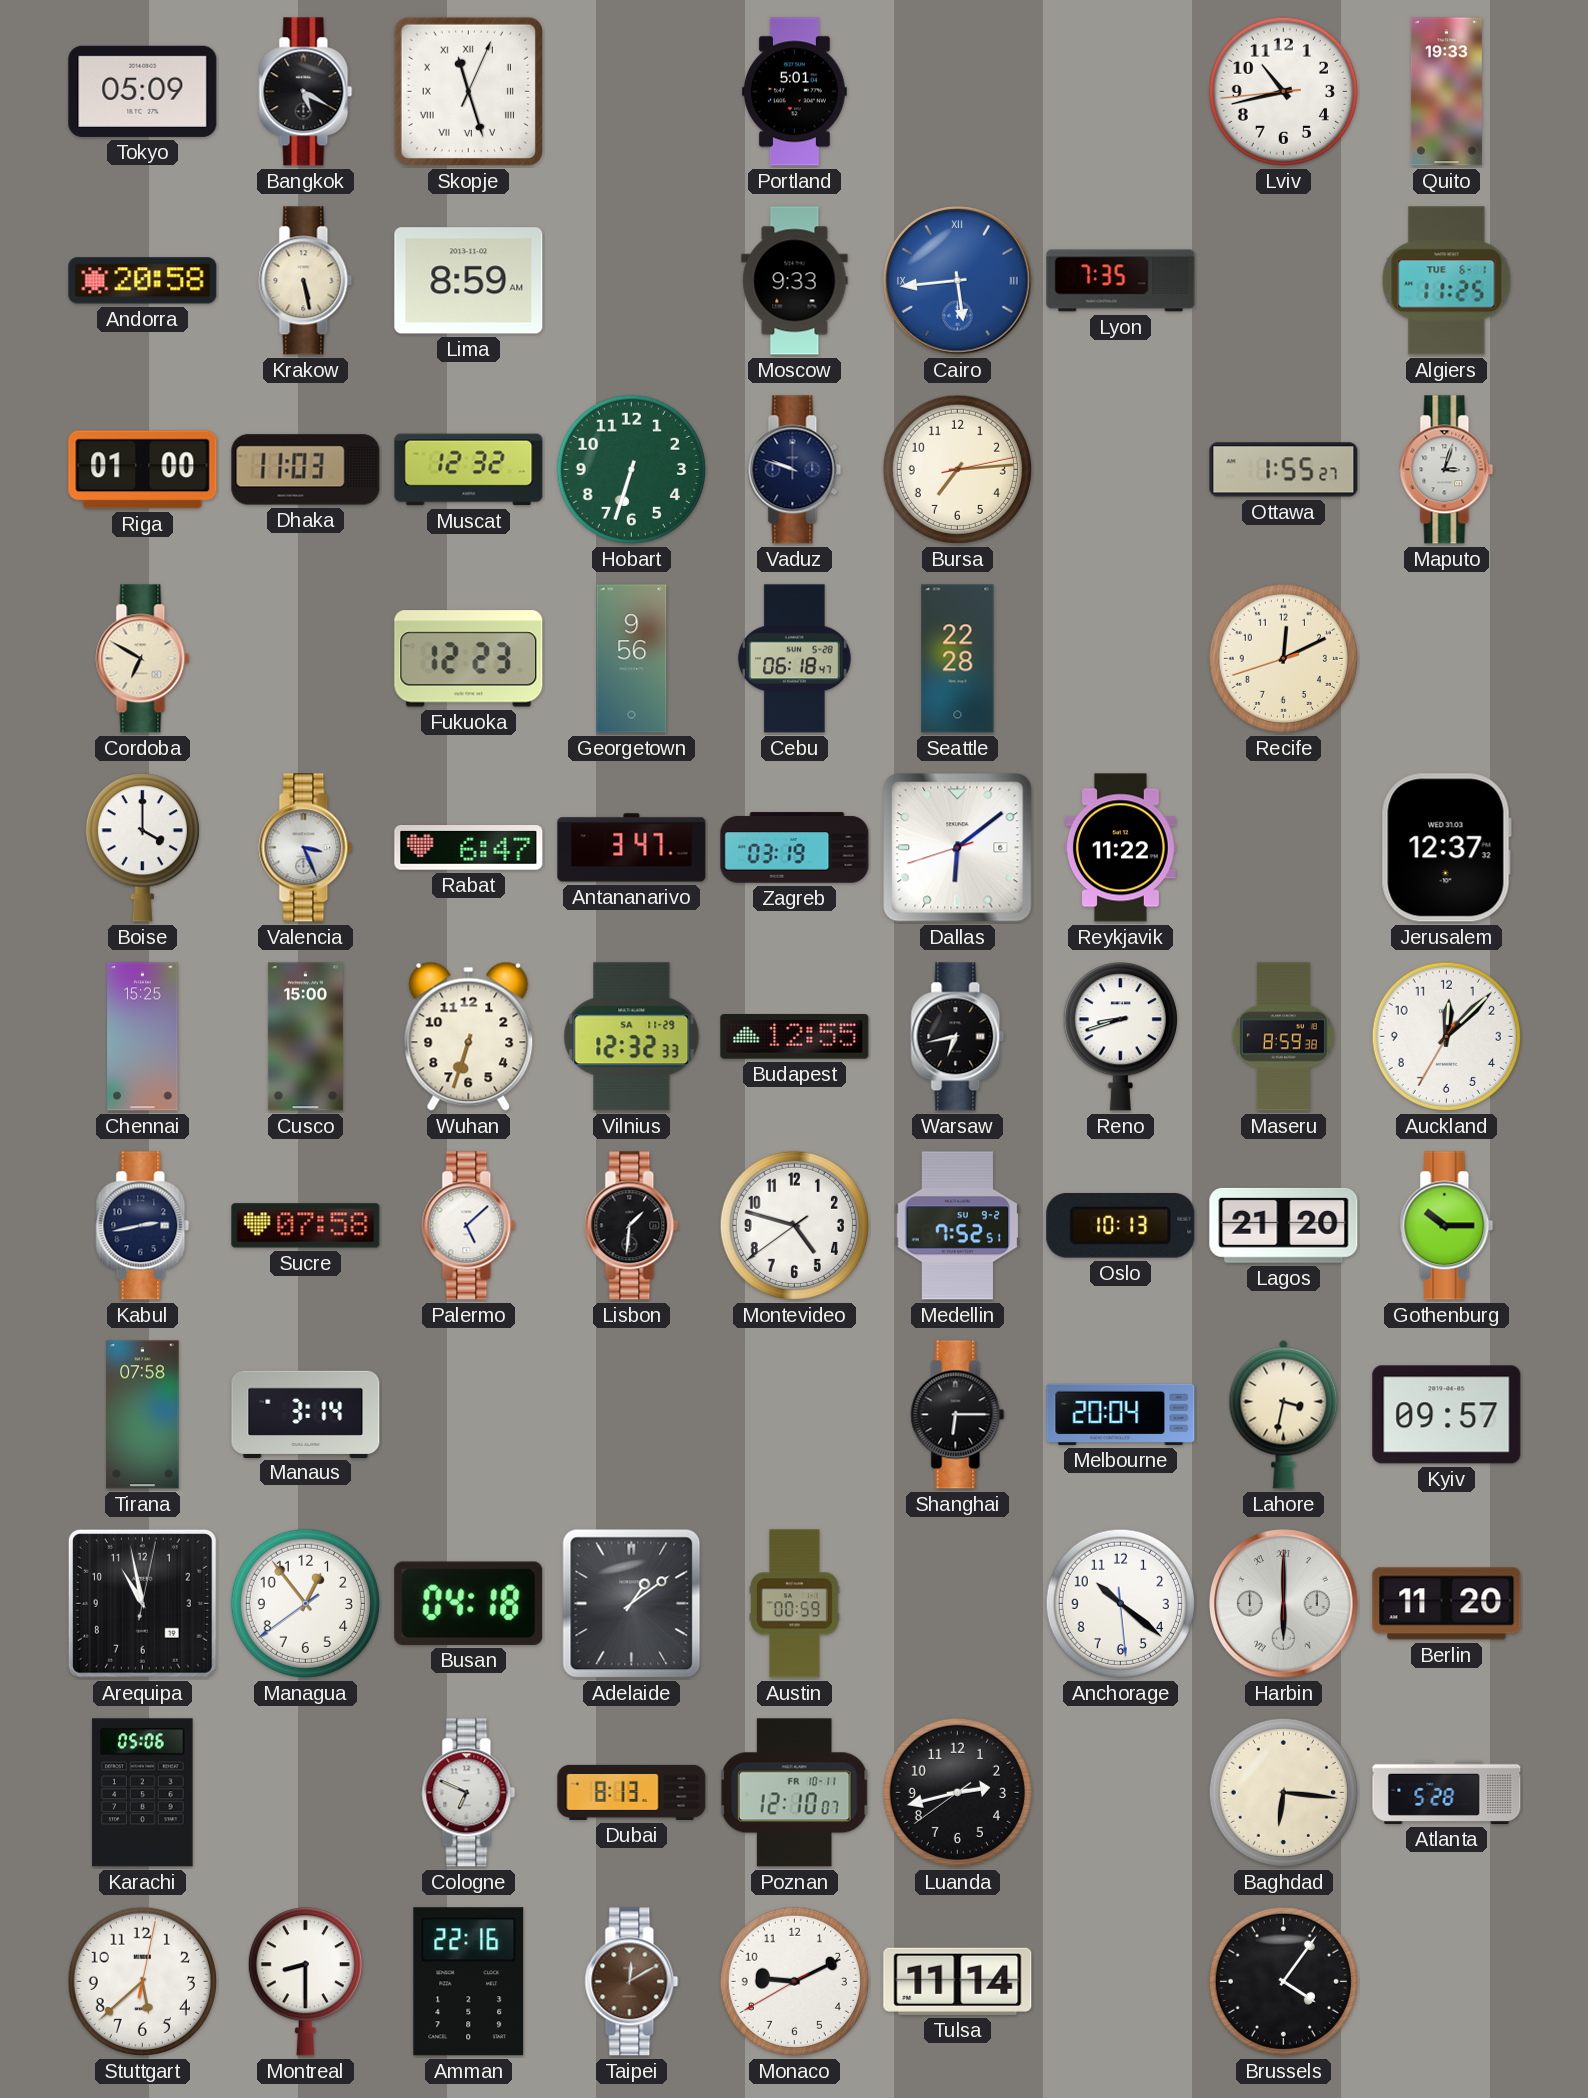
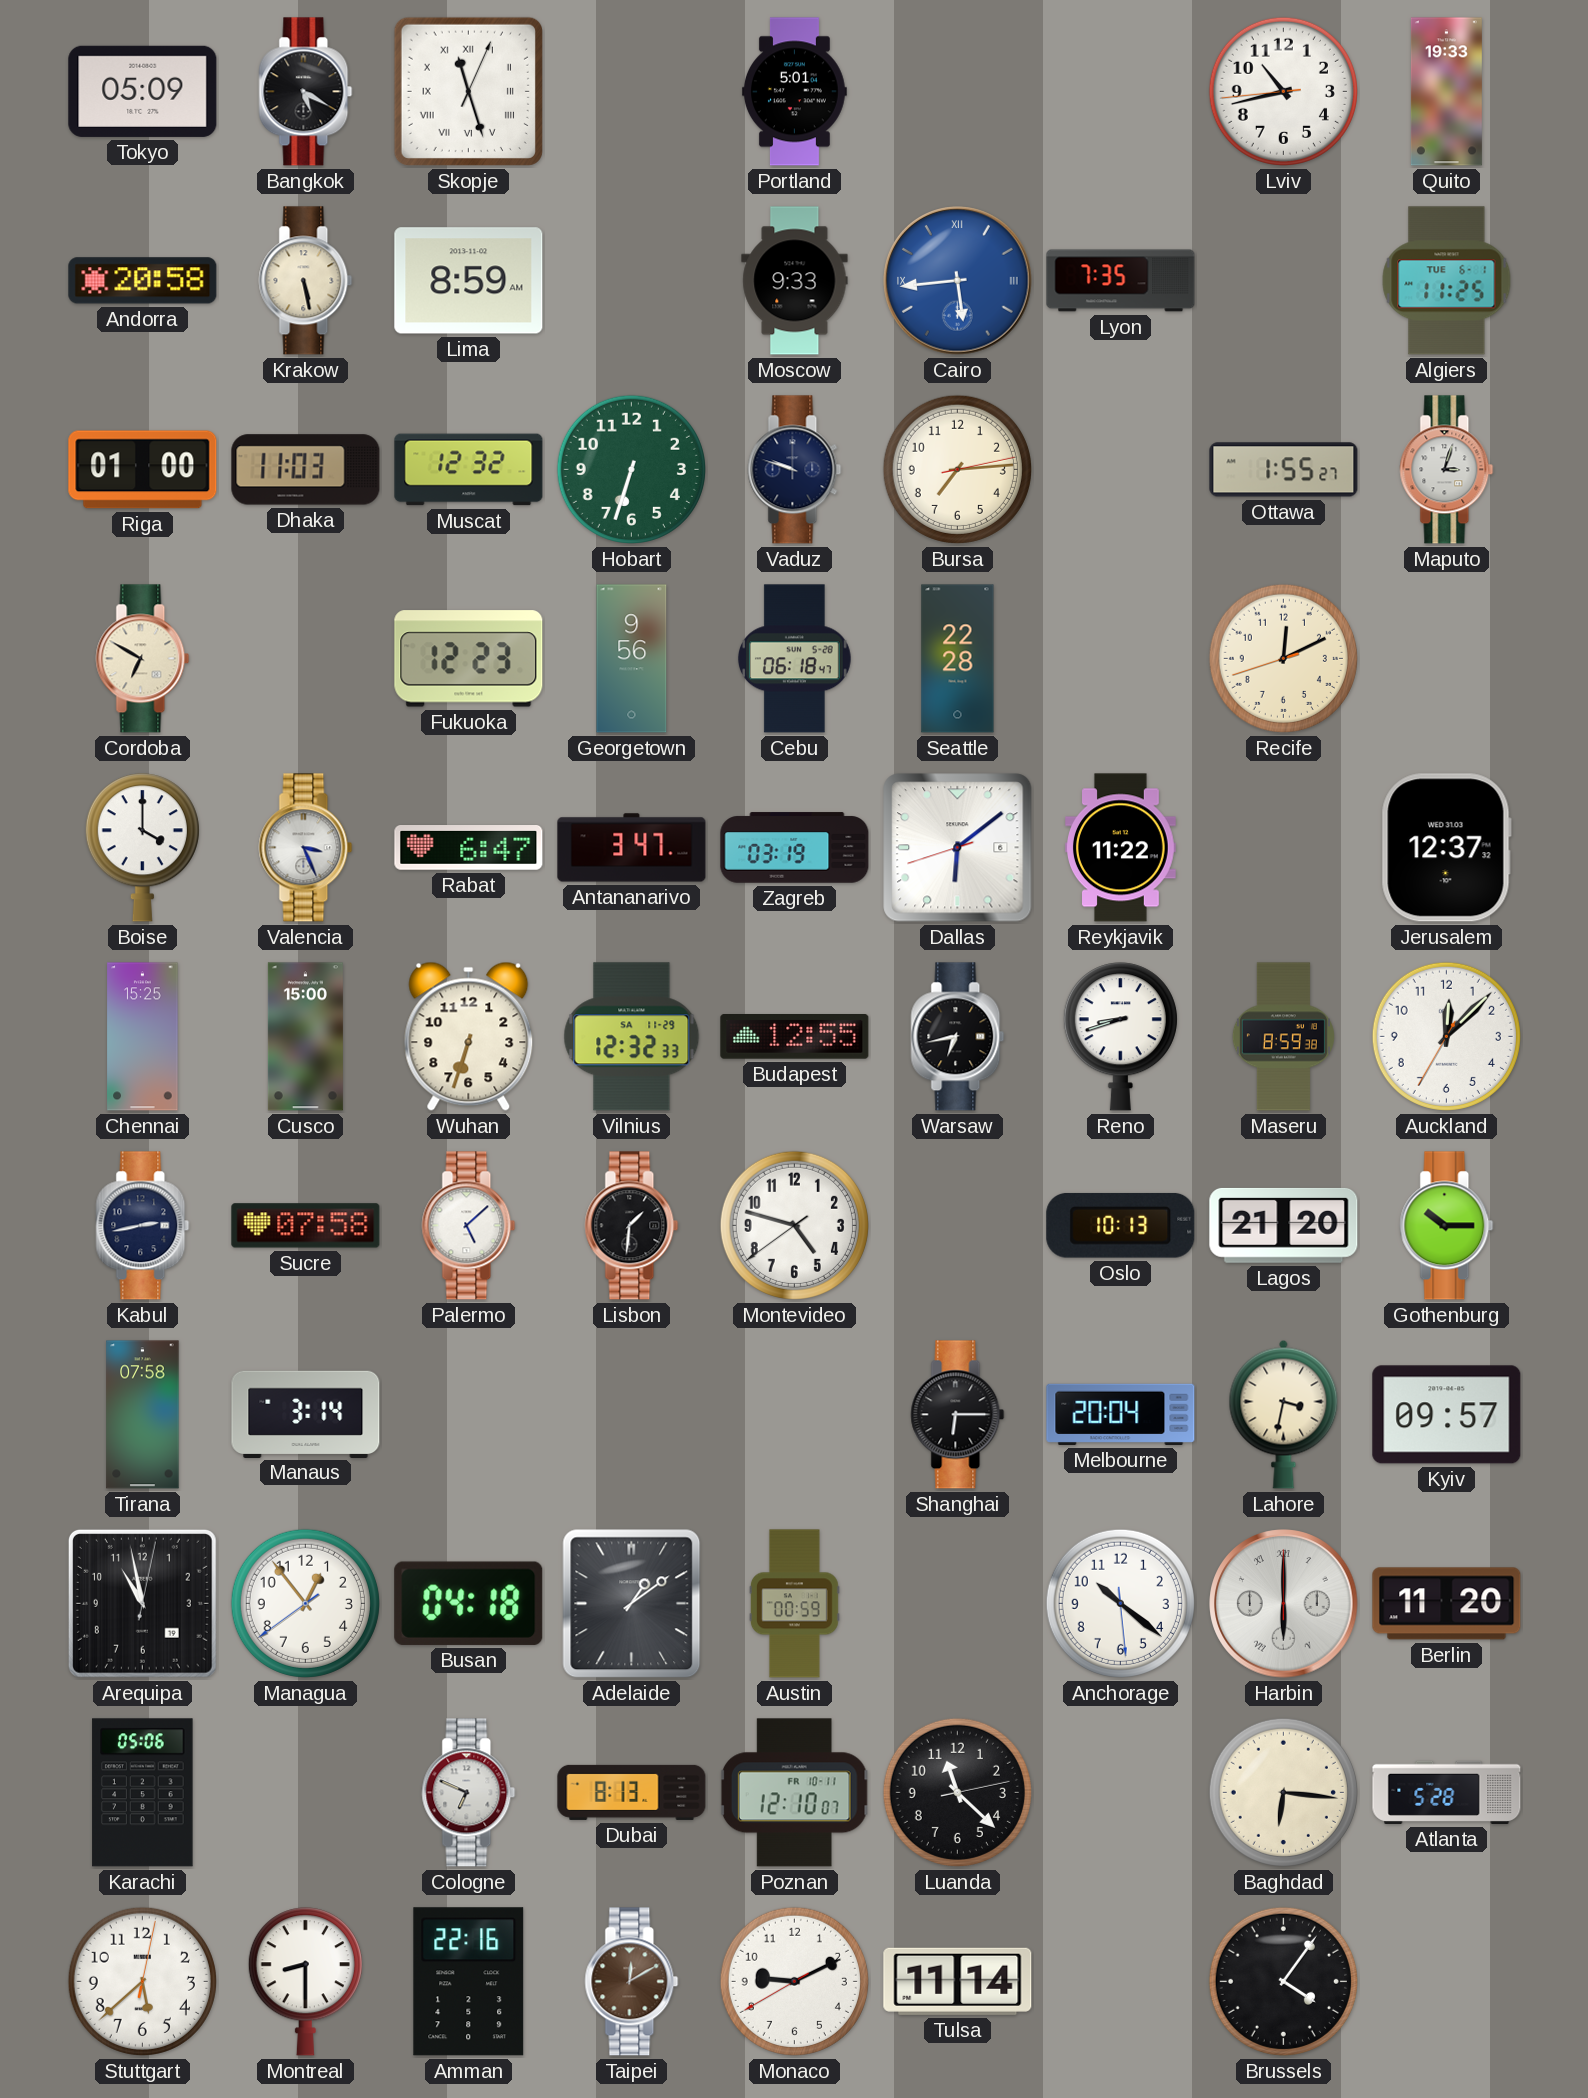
Medellin: 7:52 -> none (958, 1226)
Luanda: 2:42 -> 11:22 (957, 1792)
